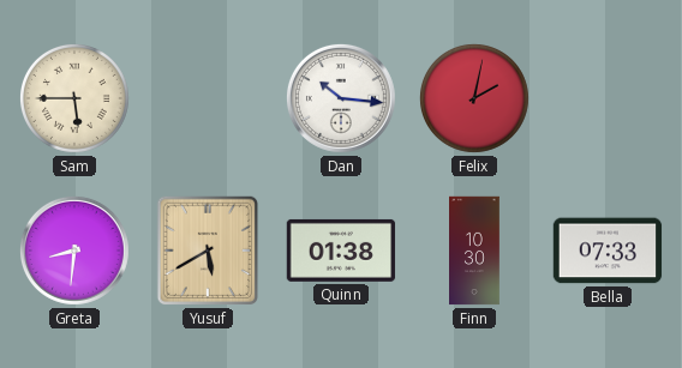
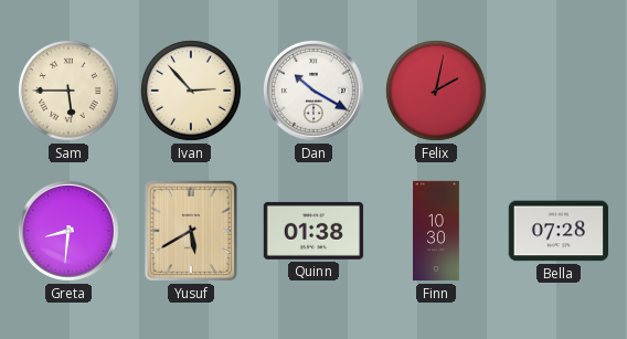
Ivan: none -> 2:53 (191, 91)
Dan: 10:16 -> 10:20 (313, 91)
Bella: 07:33 -> 07:28 (559, 231)
